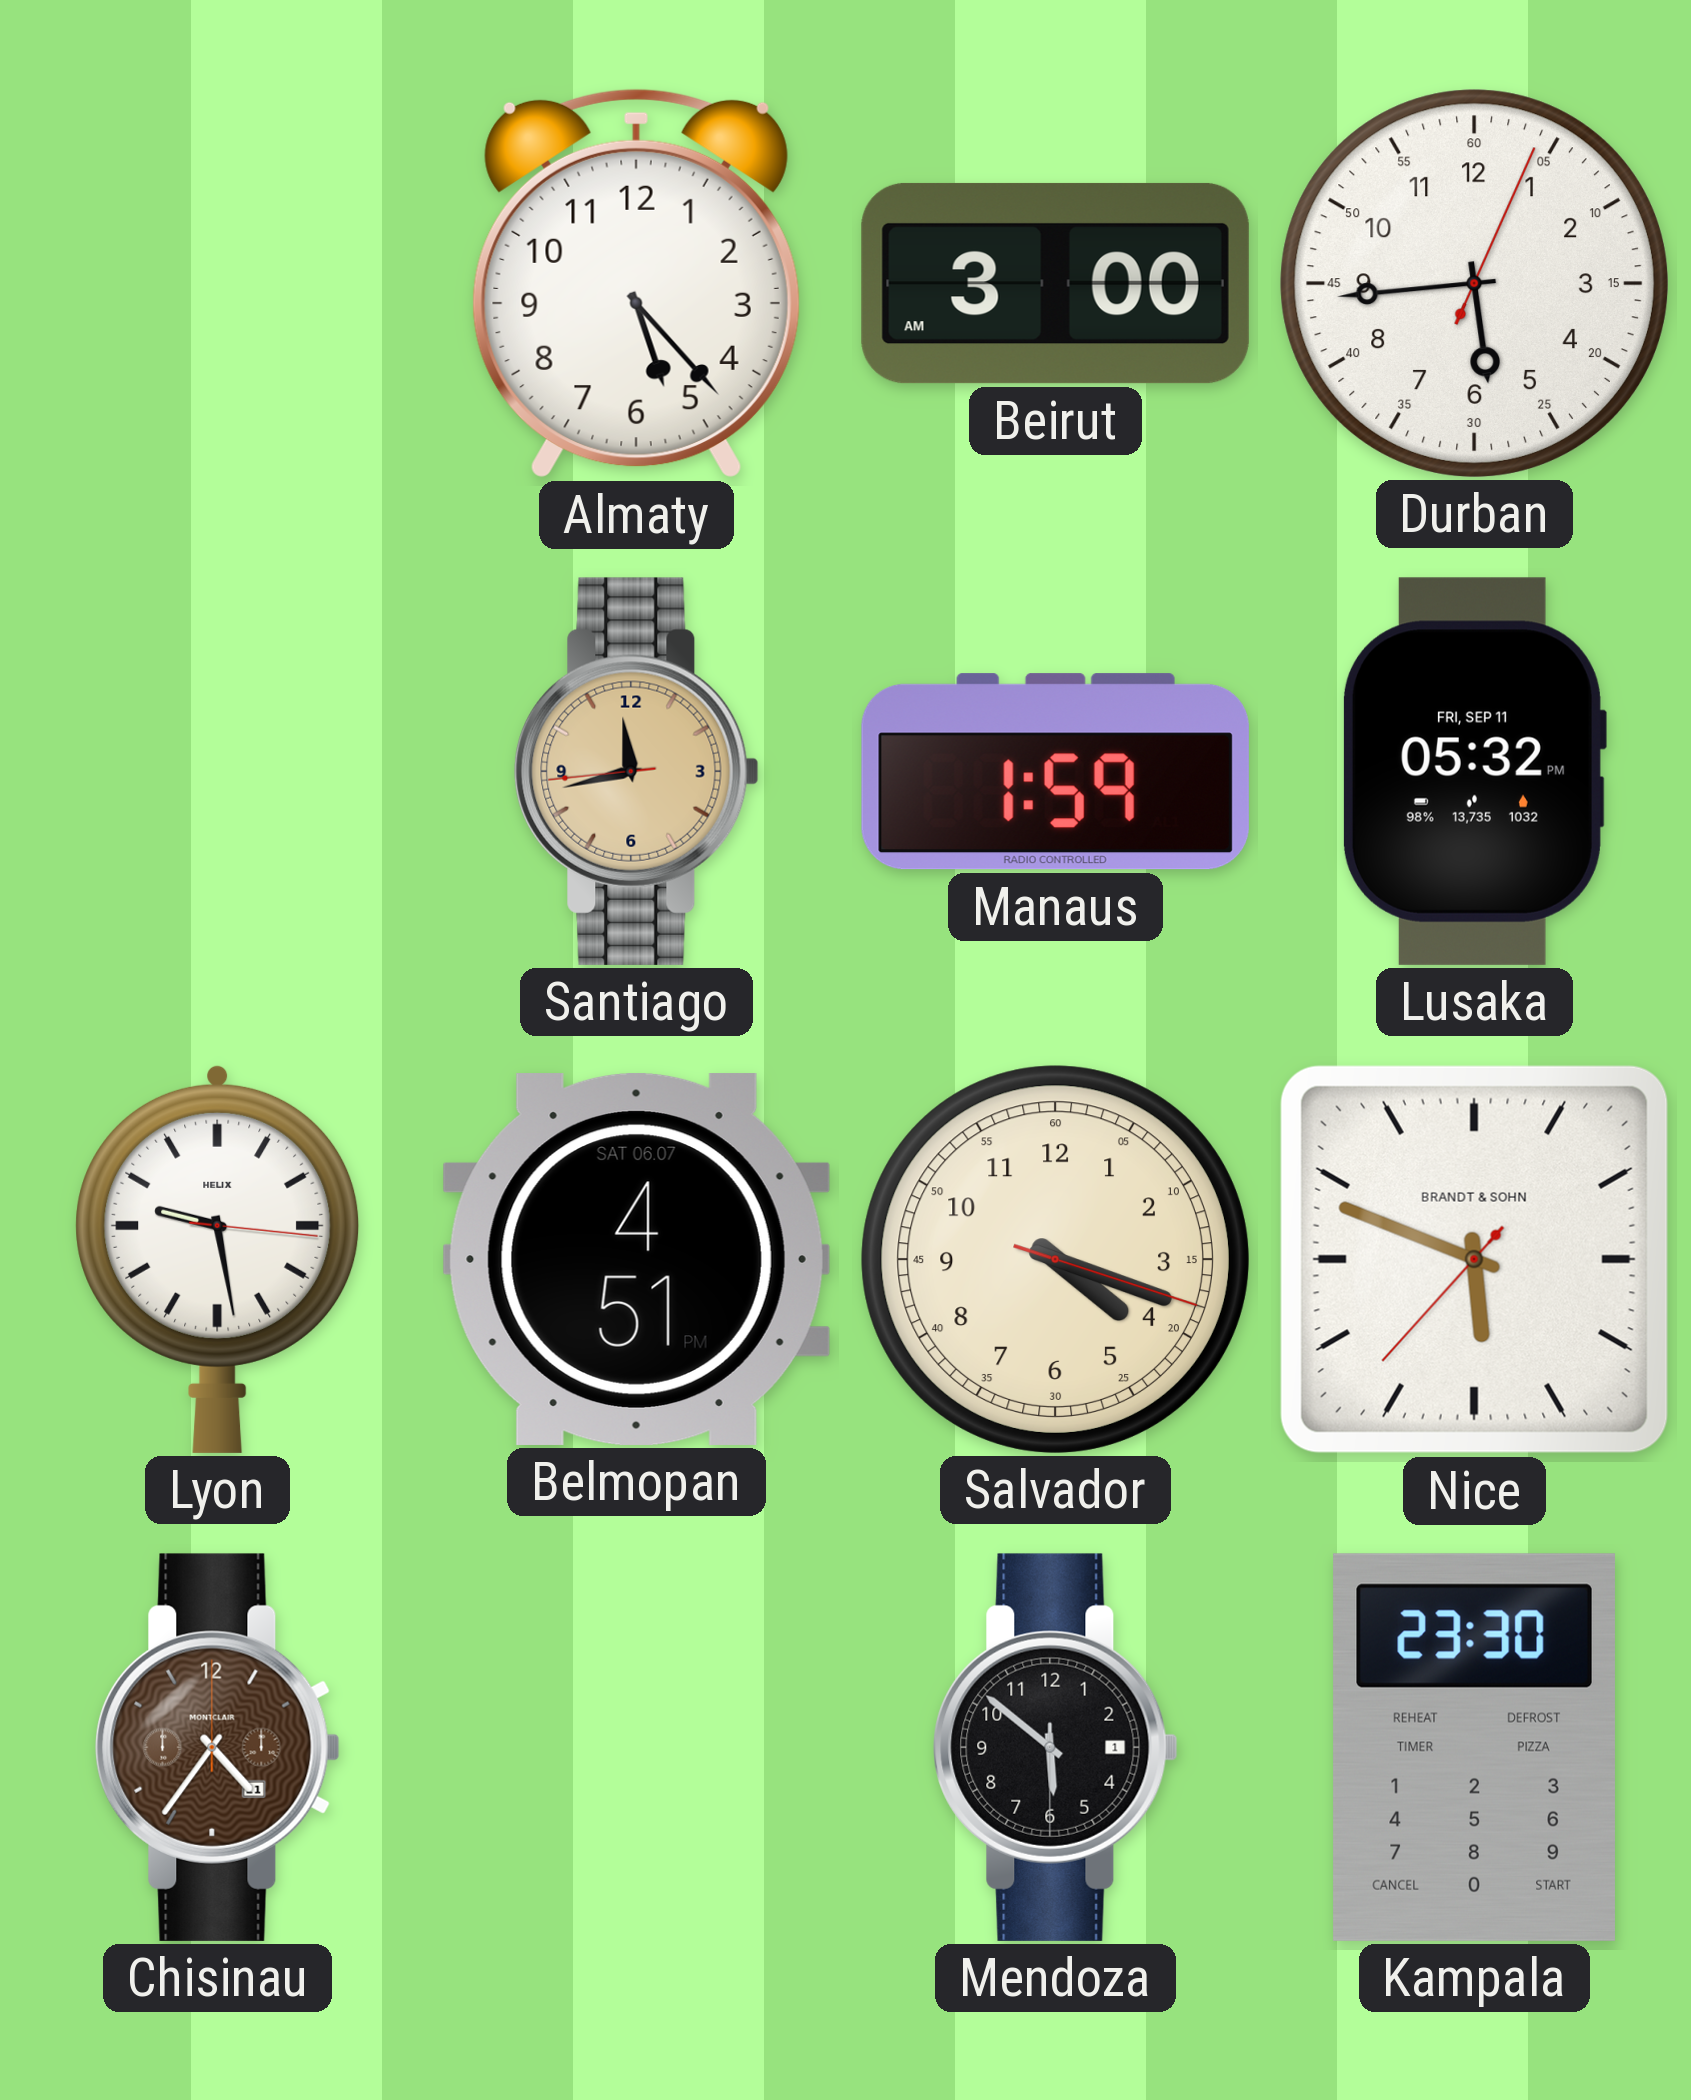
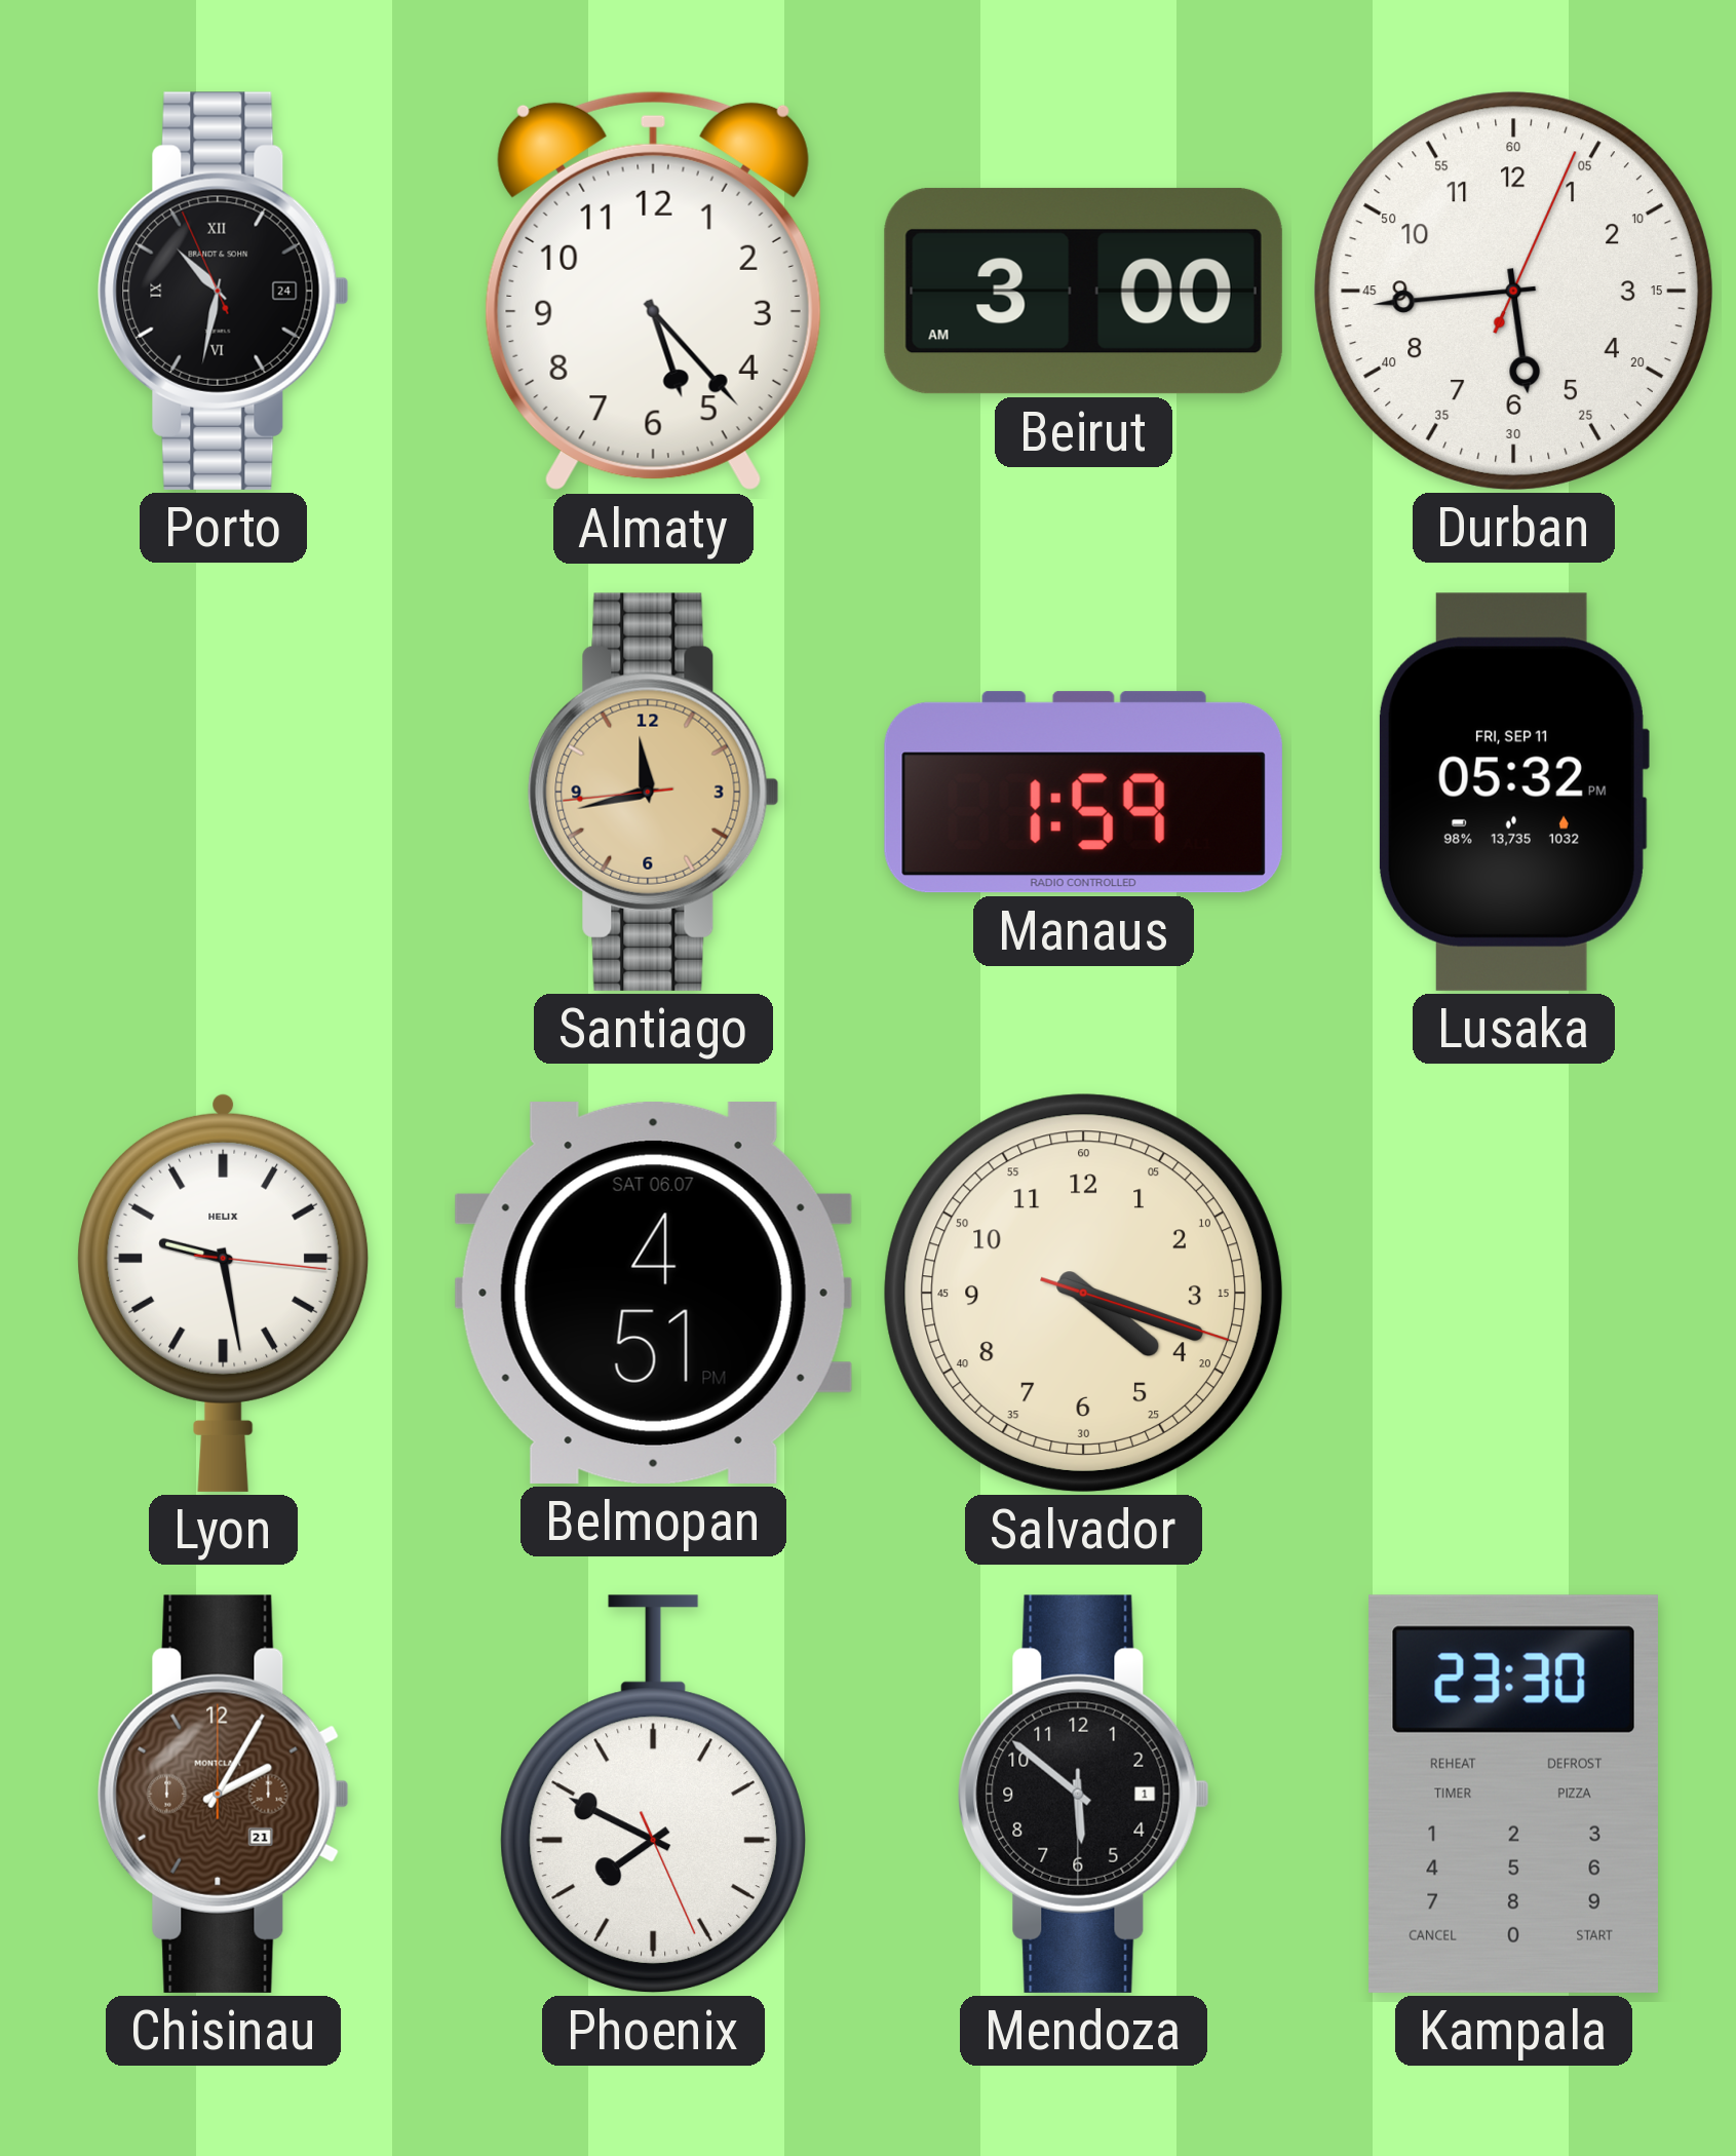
Porto: none -> 10:31 (224, 291)
Nice: 5:48 -> none (1474, 1259)
Chisinau: 4:36 -> 2:05 (224, 1794)
Phoenix: none -> 7:49 (653, 1794)
